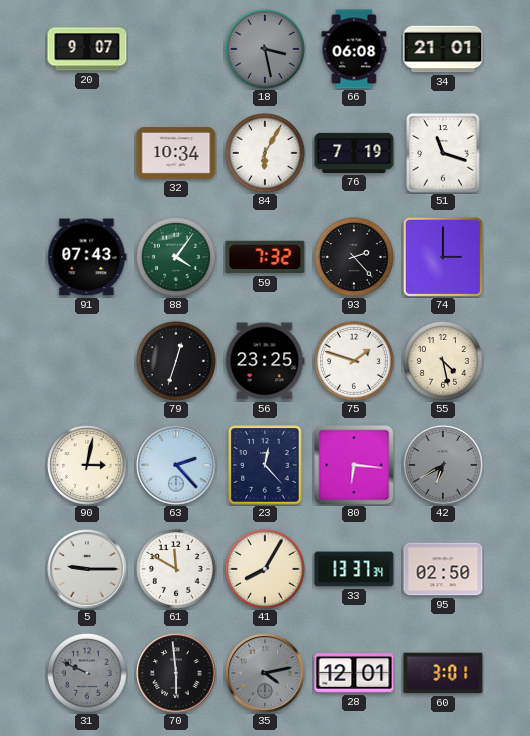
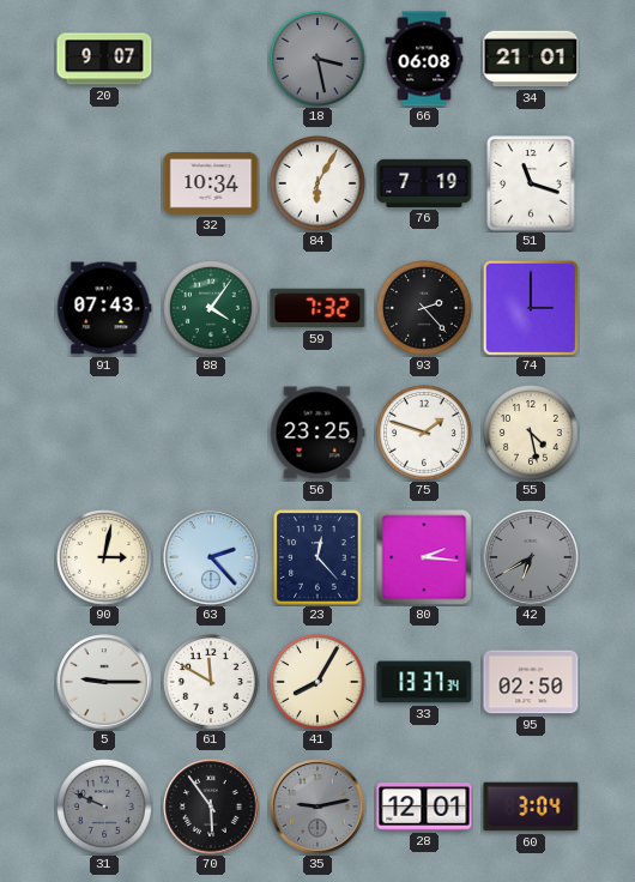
79: 12:33 -> none (177, 362)
80: 6:16 -> 2:16 (424, 557)
70: 5:59 -> 5:54 (211, 807)
35: 4:13 -> 9:13 (317, 807)
60: 3:01 -> 3:04 (531, 807)
